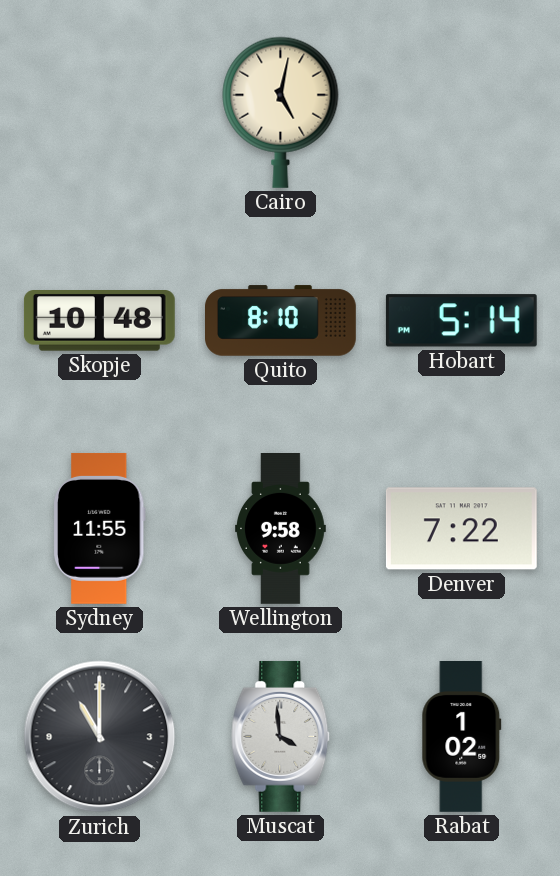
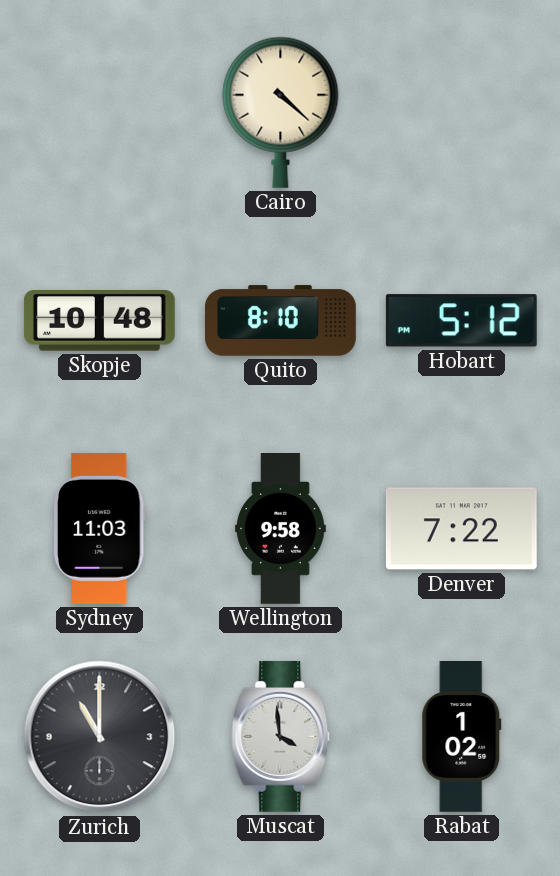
Cairo: 5:02 -> 4:22 (281, 112)
Hobart: 5:14 -> 5:12 (461, 321)
Sydney: 11:55 -> 11:03 (99, 528)
